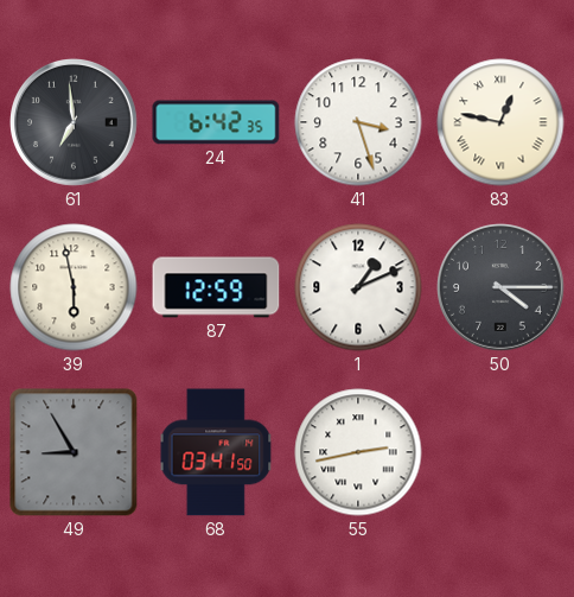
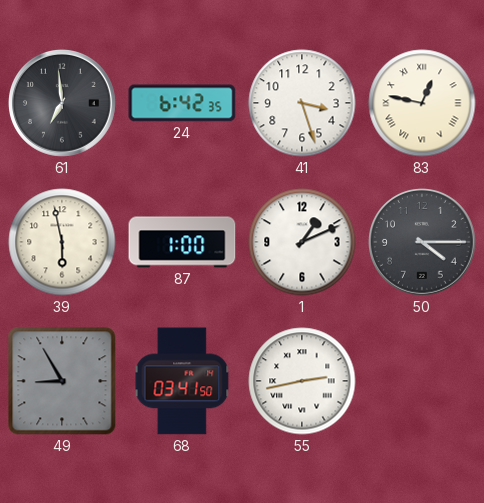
87: 12:59 -> 1:00 (182, 242)
